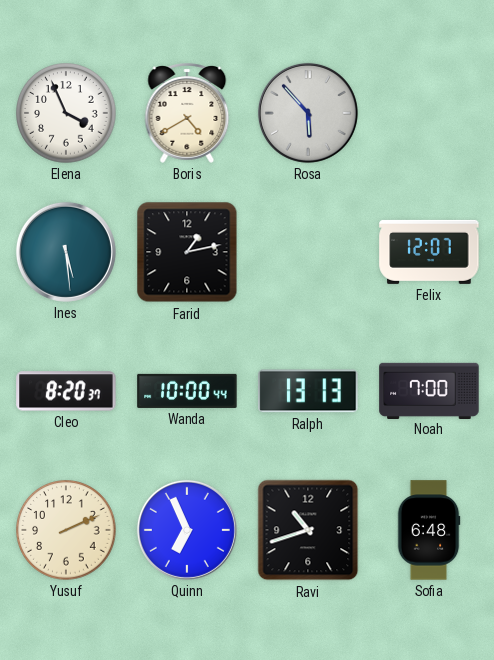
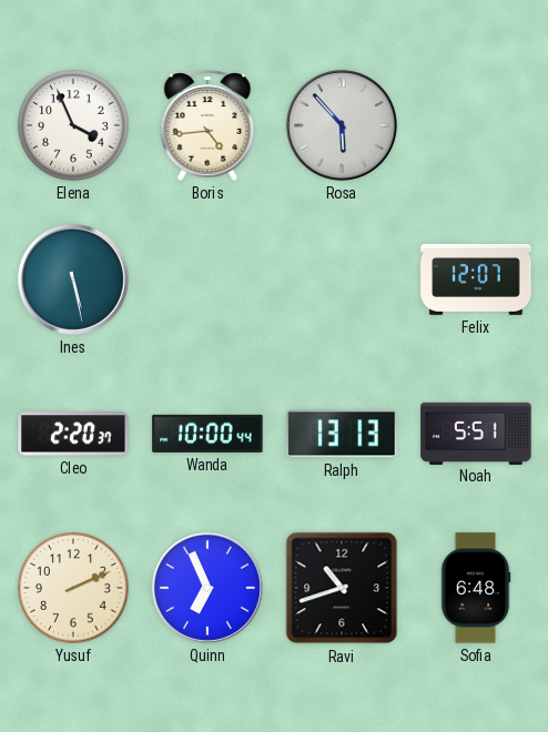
Boris: 4:40 -> 4:44 (207, 126)
Ines: 5:29 -> 5:28 (73, 279)
Farid: 1:13 -> none (187, 252)
Cleo: 8:20 -> 2:20 (73, 434)
Noah: 7:00 -> 5:51 (476, 433)
